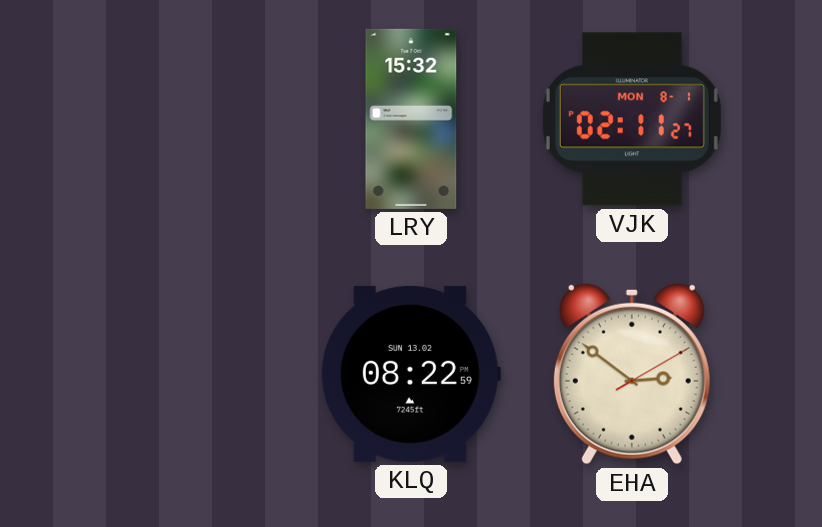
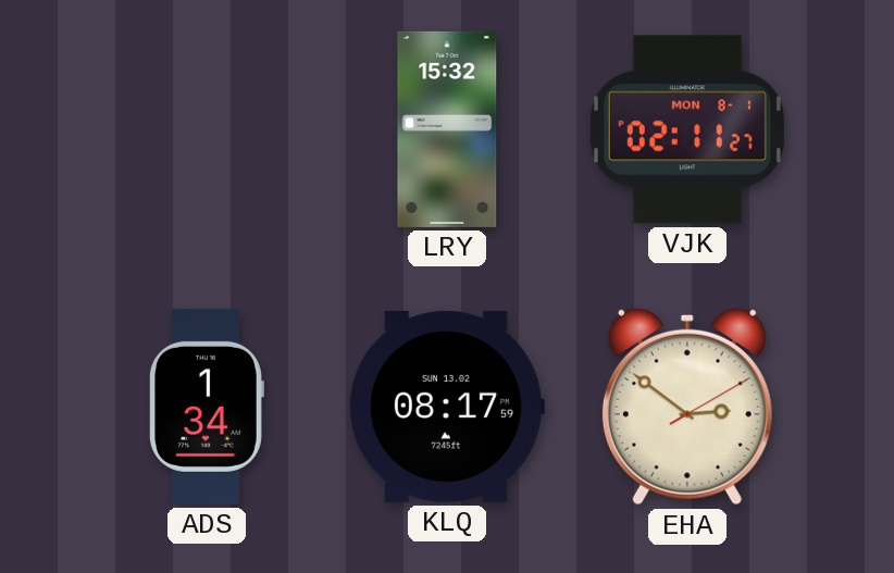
ADS: none -> 1:34 (207, 407)
KLQ: 08:22 -> 08:17 (446, 407)
